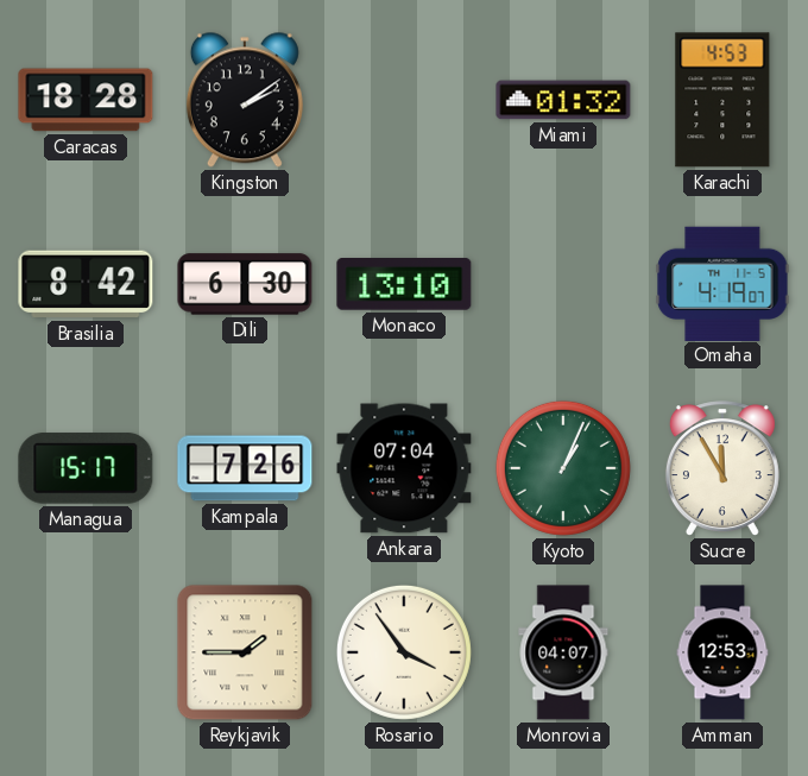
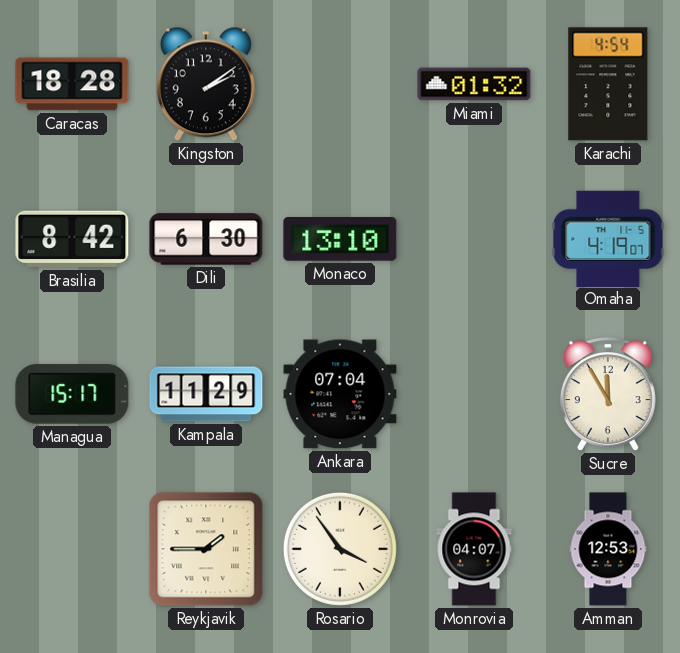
Karachi: 4:53 -> 4:54 (608, 84)
Kampala: 7:26 -> 11:29 (206, 394)
Kyoto: 1:04 -> none (563, 468)
